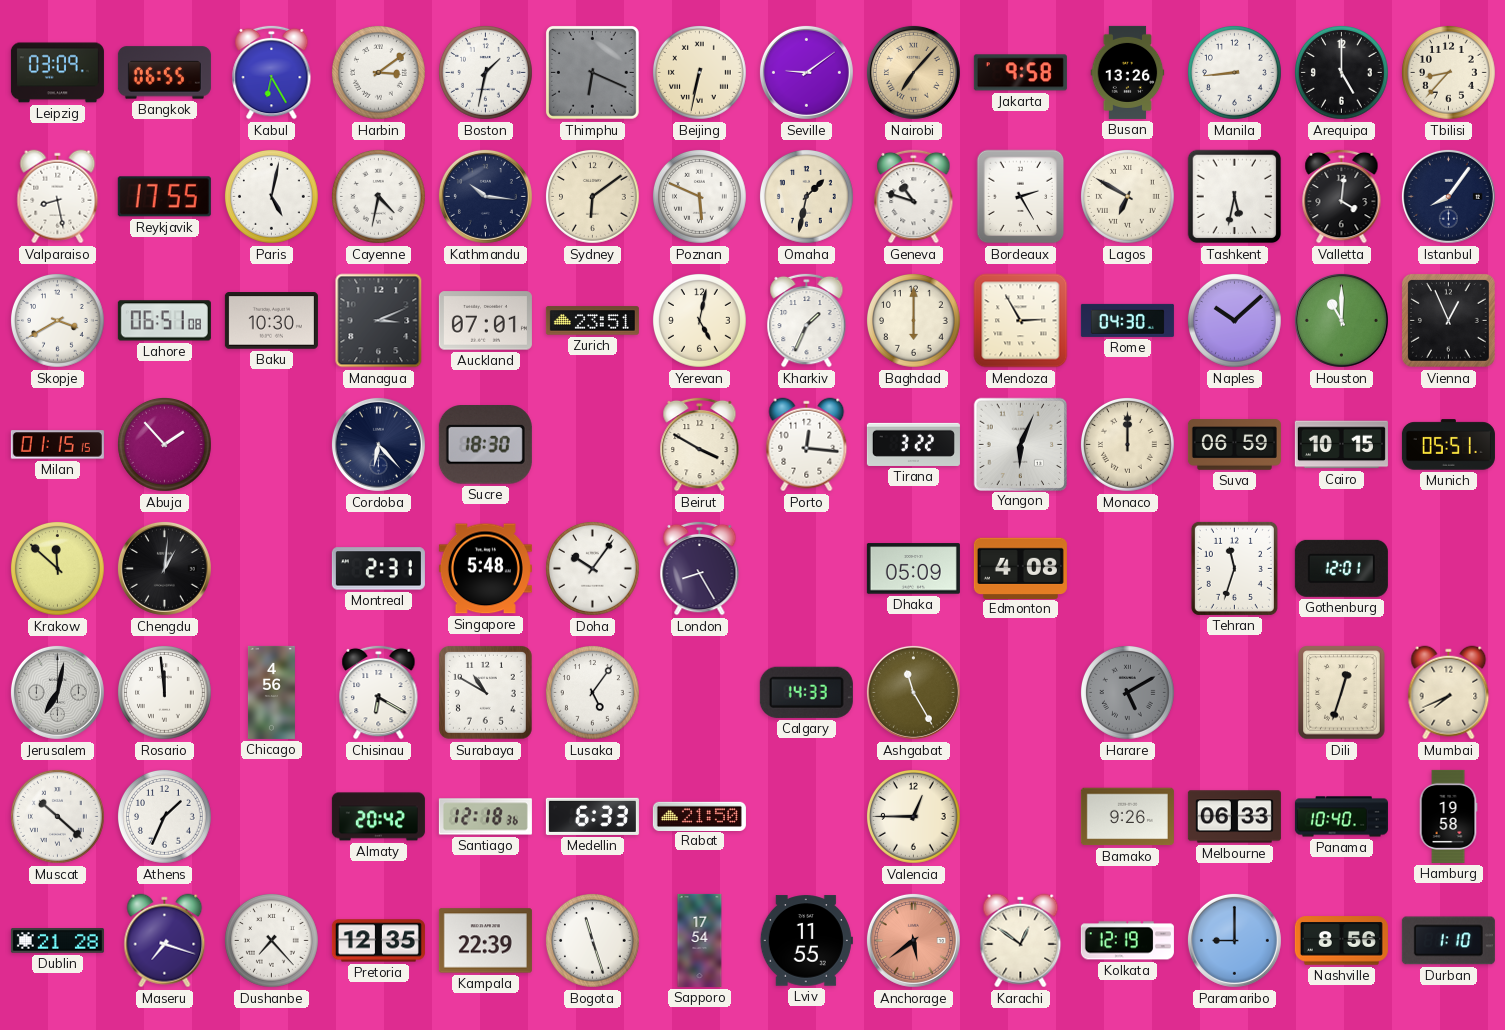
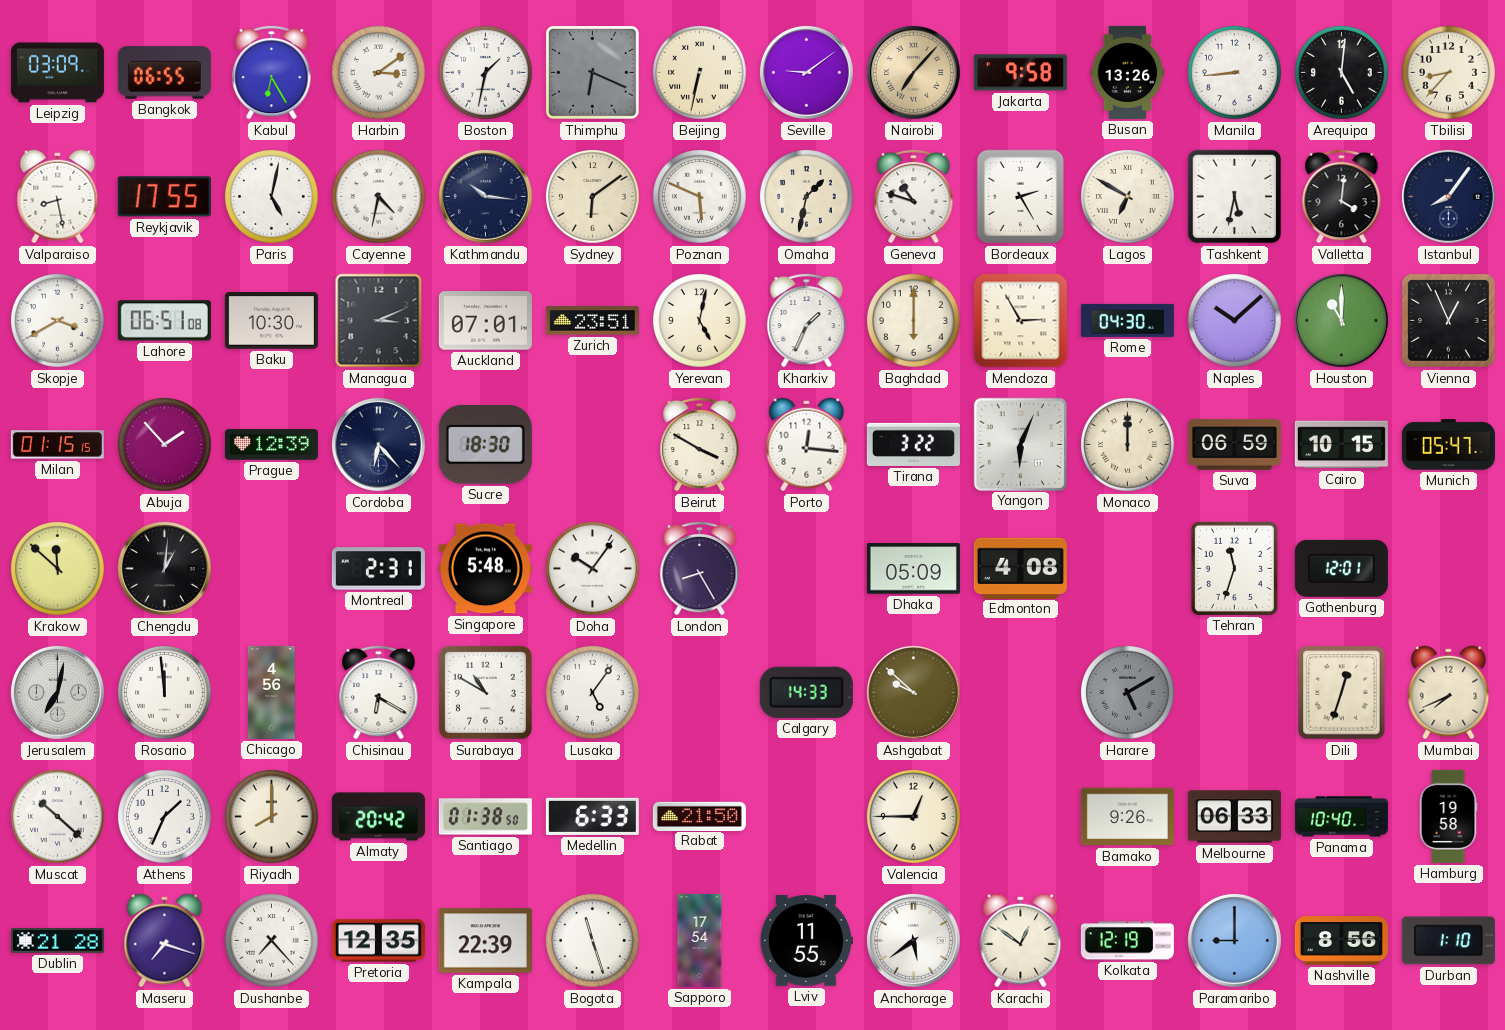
Arequipa: 5:00 -> 5:01 (1342, 73)
Prague: none -> 12:39 (271, 445)
Munich: 05:51 -> 05:47 (1448, 445)
Ashgabat: 11:25 -> 9:52 (913, 692)
Riyadh: none -> 8:00 (272, 817)
Santiago: 12:18 -> 01:38 (485, 817)
Anchorage dial: salmon -> white (913, 940)
